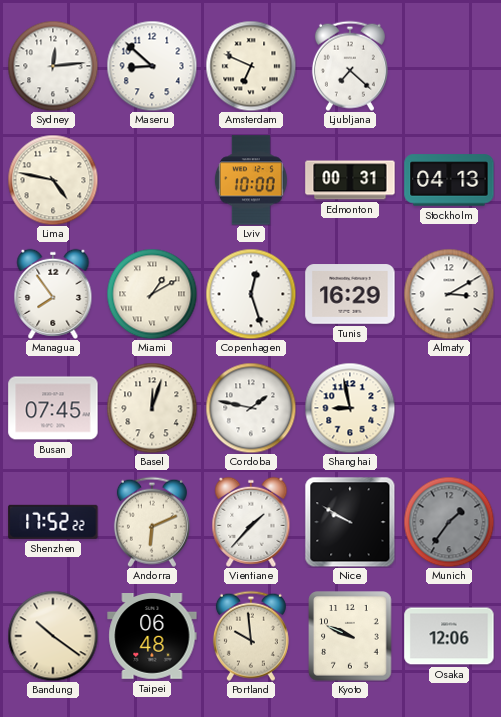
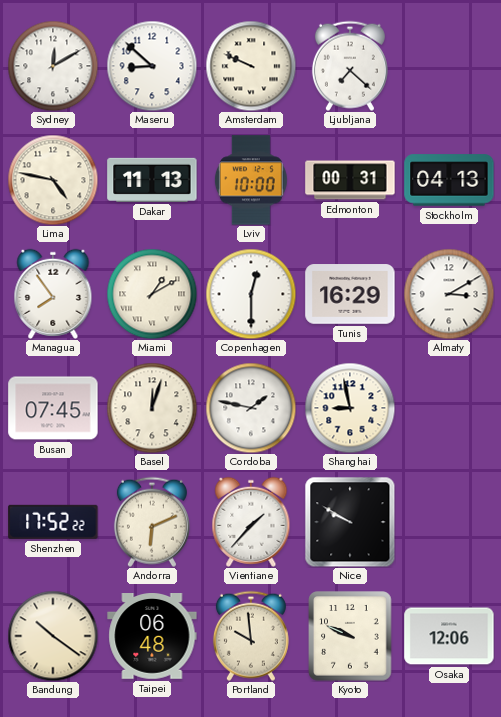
Sydney: 12:14 -> 12:10 (53, 66)
Amsterdam: 6:49 -> 9:49 (251, 66)
Dakar: none -> 11:13 (152, 180)
Copenhagen: 12:27 -> 12:30 (251, 294)
Munich: 1:36 -> none (449, 522)
